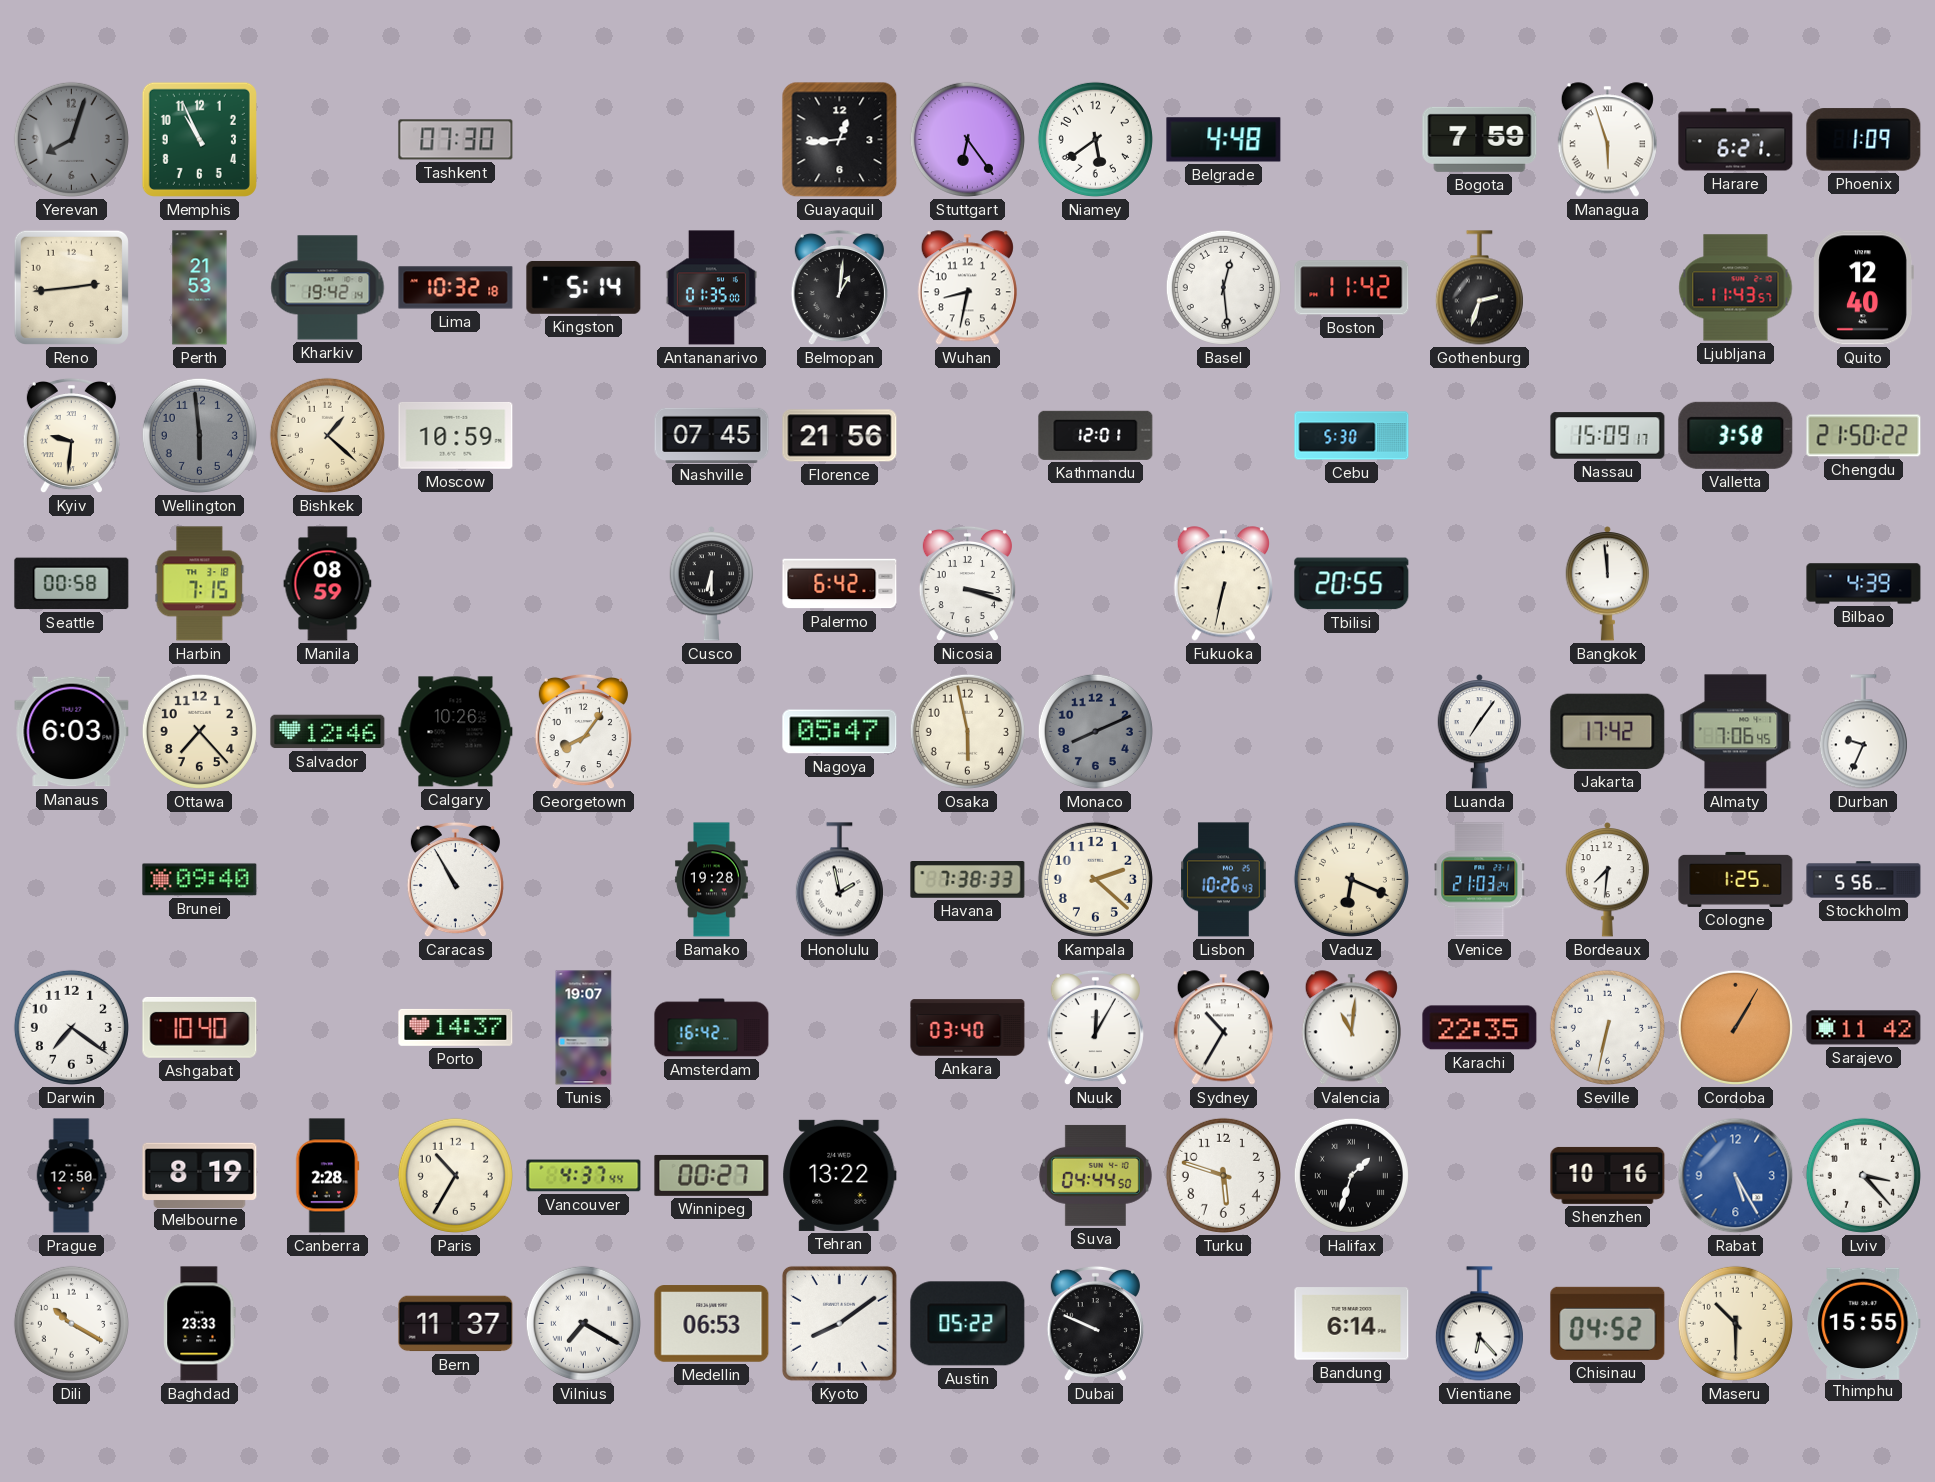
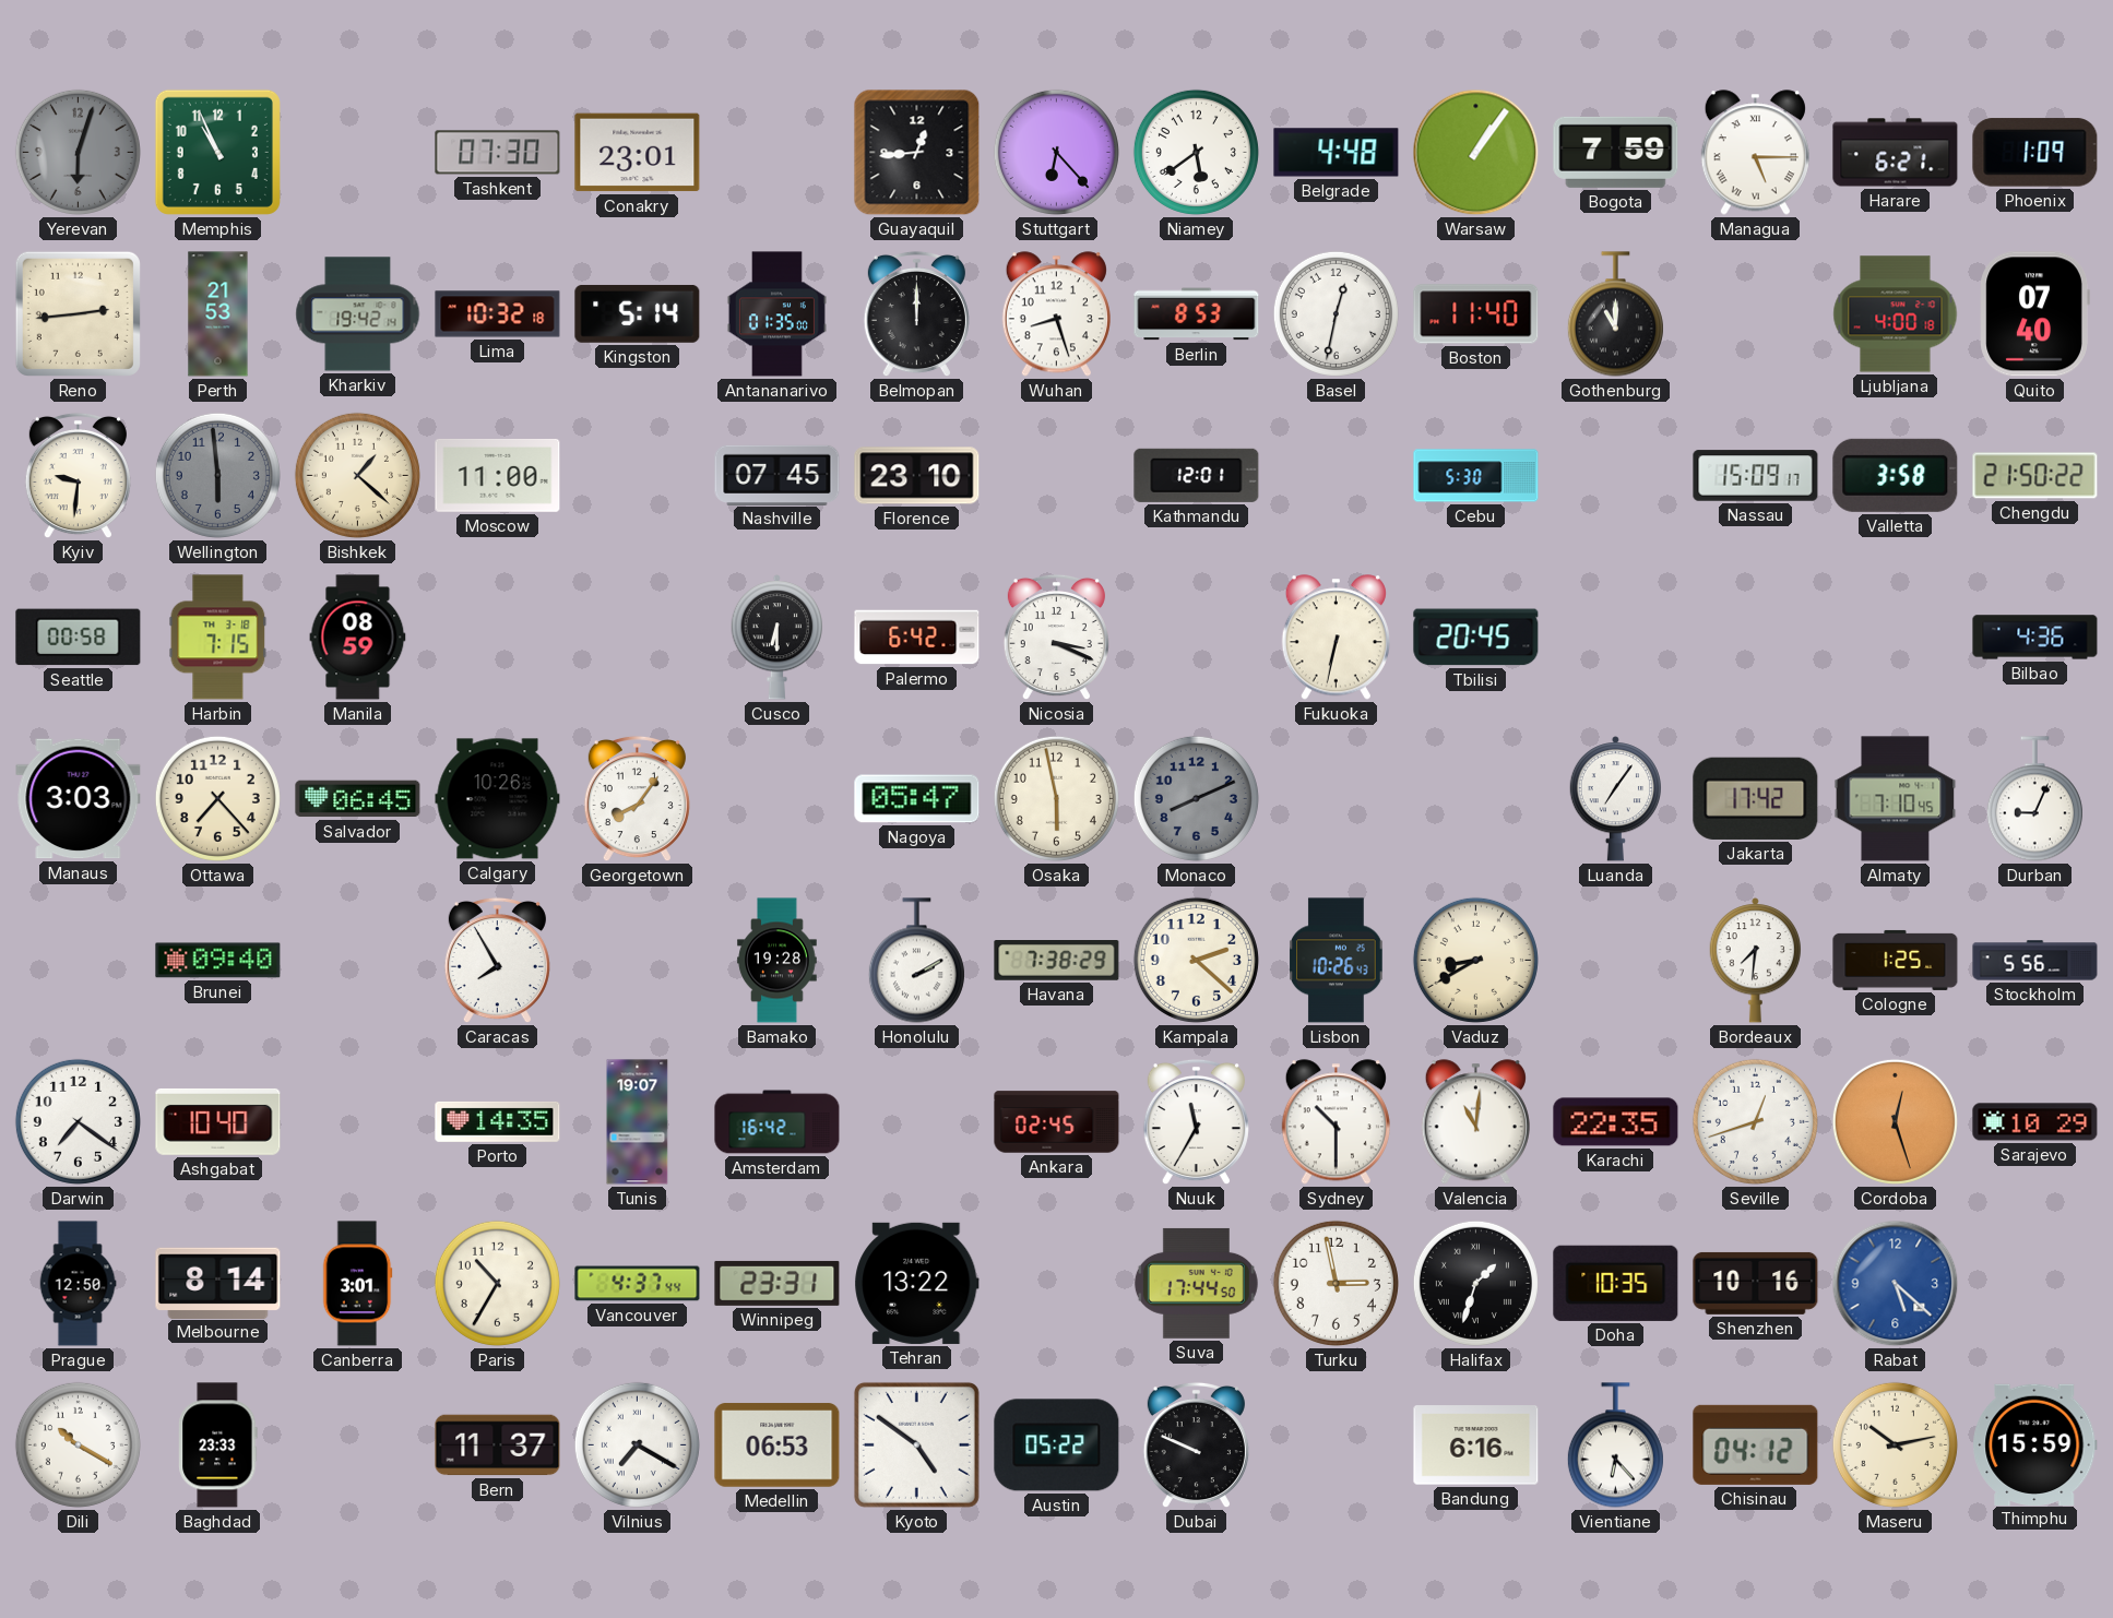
Yerevan: 8:03 -> 6:03 (78, 152)
Conakry: none -> 23:01 (638, 153)
Stuttgart: 6:24 -> 6:23 (1056, 152)
Warsaw: none -> 1:06 (1476, 153)
Managua: 5:57 -> 5:15 (1755, 153)
Belmopan: 1:01 -> 12:00 (916, 314)
Wuhan: 8:32 -> 8:27 (1056, 314)
Berlin: none -> 8:53 (1197, 314)
Basel: 12:29 -> 12:32 (1336, 313)
Boston: 11:42 -> 11:40 (1476, 314)
Gothenburg: 2:33 -> 11:00 (1615, 314)
Ljubljana: 11:43 -> 4:00 (1896, 314)
Quito: 12:40 -> 07:40 (2034, 314)
Moscow: 10:59 -> 11:00 (498, 475)
Florence: 21:56 -> 23:10 (917, 476)
Nicosia: 3:18 -> 3:19 (1056, 638)
Tbilisi: 20:55 -> 20:45 (1476, 638)
Bangkok: 11:59 -> none (1608, 584)
Bilbao: 4:39 -> 4:36 (2035, 638)
Manaus: 6:03 -> 3:03 (79, 799)
Salvador: 12:46 -> 06:45 (358, 799)
Almaty: 7:06 -> 7:10 (1896, 799)
Durban: 9:34 -> 9:04 (2034, 799)
Caracas: 10:55 -> 7:55 (497, 961)
Honolulu: 1:58 -> 2:10 (916, 961)
Havana: 7:38:33 -> 7:38:29 (1057, 961)
Vaduz: 6:19 -> 8:40 (1475, 960)
Venice: 21:03 -> none (1480, 880)
Porto: 14:37 -> 14:35 (498, 1121)
Ankara: 03:40 -> 02:45 (1057, 1122)
Nuuk: 12:05 -> 11:35 (1196, 1122)
Sydney: 10:35 -> 10:30 (1336, 1122)
Seville: 6:32 -> 12:42 (1755, 1121)
Cordoba: 1:05 -> 12:27 (1895, 1121)
Sarajevo: 11:42 -> 10:29 (2035, 1122)
Melbourne: 8:19 -> 8:14 (218, 1283)
Canberra: 2:28 -> 3:01 (357, 1284)
Winnipeg: 00:27 -> 23:31 (777, 1283)
Suva: 04:44 -> 17:44 (1196, 1283)
Turku: 5:48 -> 2:58 (1336, 1283)
Doha: none -> 10:35 (1616, 1283)
Rabat: 5:25 -> 5:22 (1896, 1284)
Lviv: 3:23 -> none (1863, 1175)
Kyoto: 8:09 -> 4:51 (916, 1444)
Bandung: 6:14 -> 6:16 (1476, 1446)
Chisinau: 04:52 -> 04:12 (1756, 1444)
Maseru: 10:30 -> 10:13 (1895, 1444)
Thimphu: 15:55 -> 15:59 (2035, 1444)
